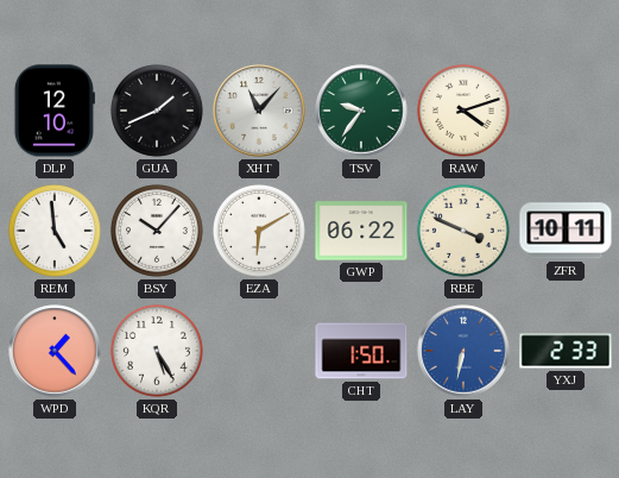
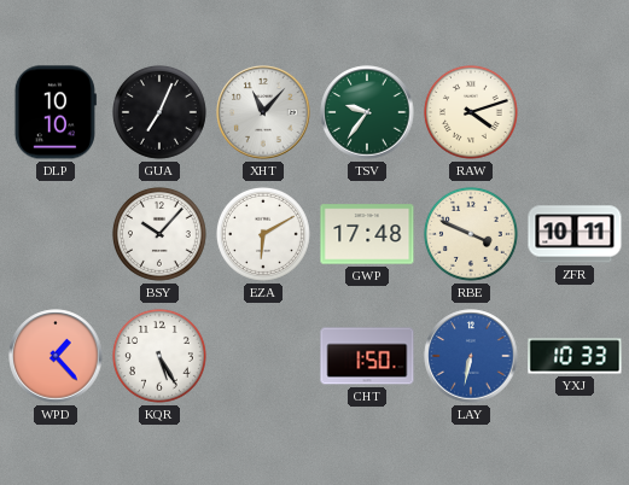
DLP: 12:10 -> 10:10 (56, 112)
GUA: 1:41 -> 7:04 (159, 112)
REM: 4:59 -> none (55, 231)
GWP: 06:22 -> 17:48 (367, 234)
YXJ: 2:33 -> 10:33 (575, 356)
